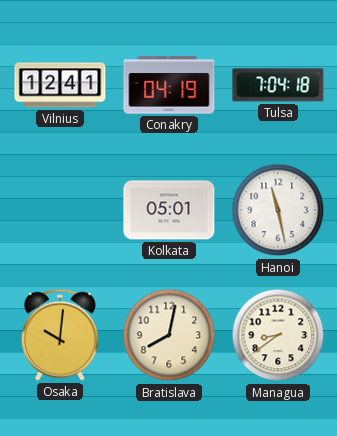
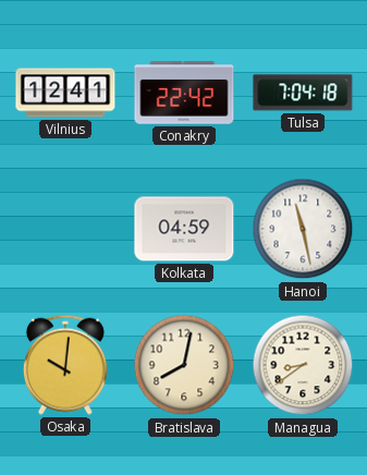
Conakry: 04:19 -> 22:42 (184, 93)
Kolkata: 05:01 -> 04:59 (184, 229)
